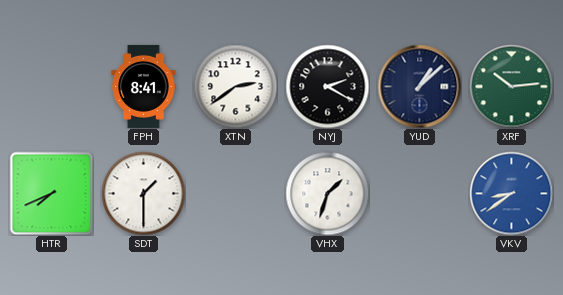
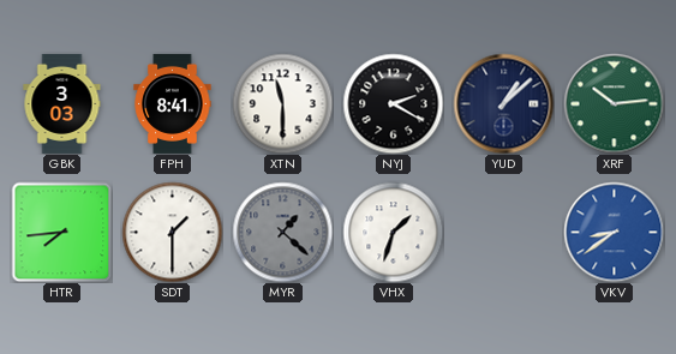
GBK: none -> 3:03 (62, 103)
XTN: 2:39 -> 11:30 (282, 103)
HTR: 7:41 -> 7:44 (61, 232)
MYR: none -> 1:22 (282, 232)
